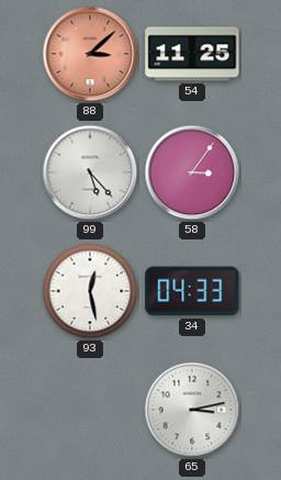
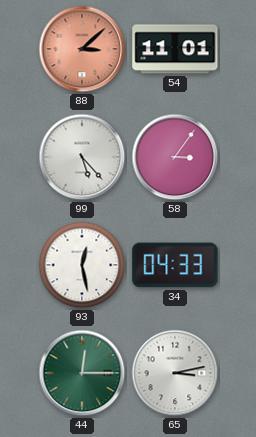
54: 11:25 -> 11:01 (175, 49)
44: none -> 12:15 (82, 373)
